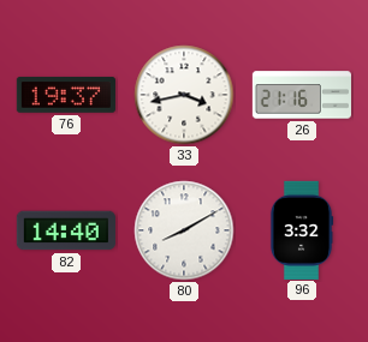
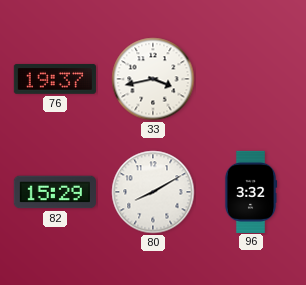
26: 21:16 -> none (301, 95)
82: 14:40 -> 15:29 (55, 192)
